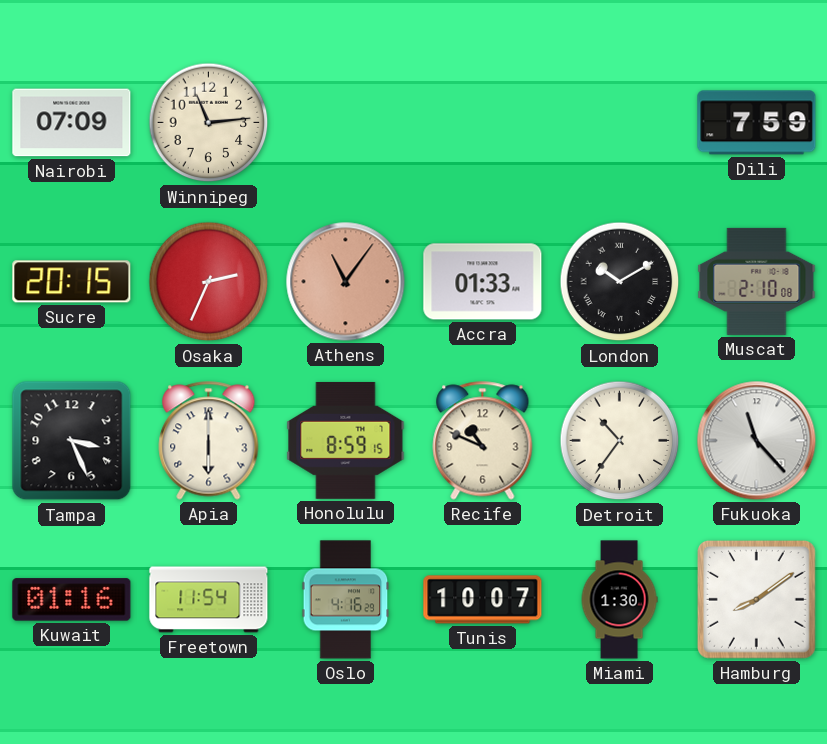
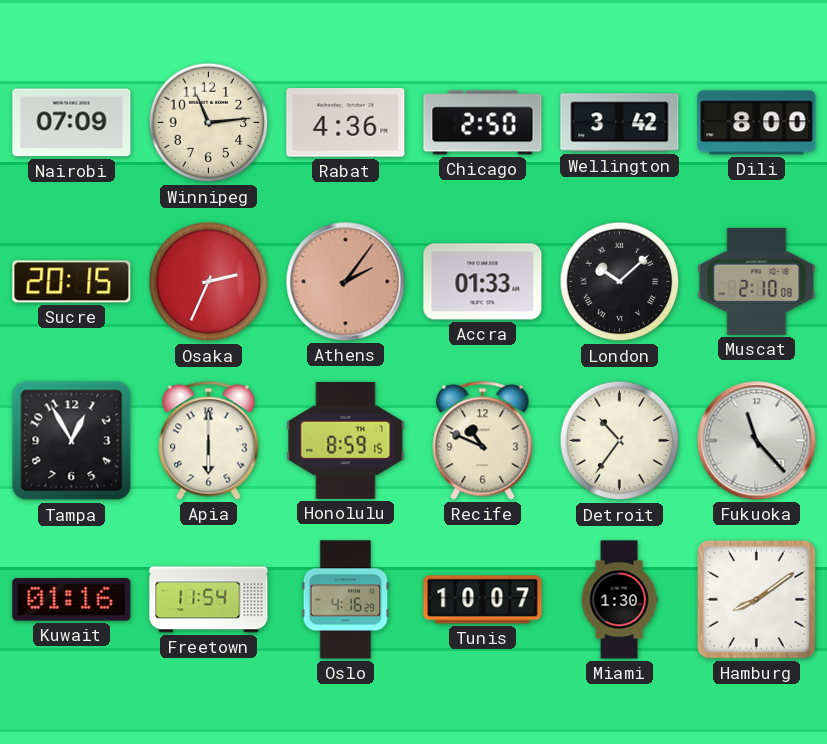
Rabat: none -> 4:36 (346, 123)
Chicago: none -> 2:50 (483, 123)
Wellington: none -> 3:42 (620, 123)
Dili: 7:59 -> 8:00 (757, 123)
Athens: 11:06 -> 2:06 (346, 282)
London: 10:10 -> 10:08 (620, 282)
Tampa: 3:26 -> 12:55 (72, 441)
